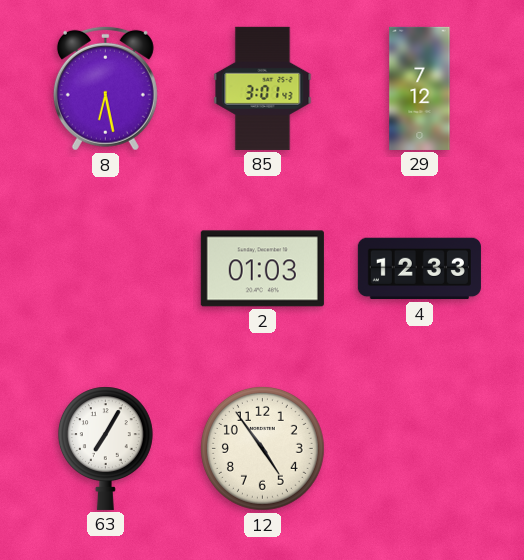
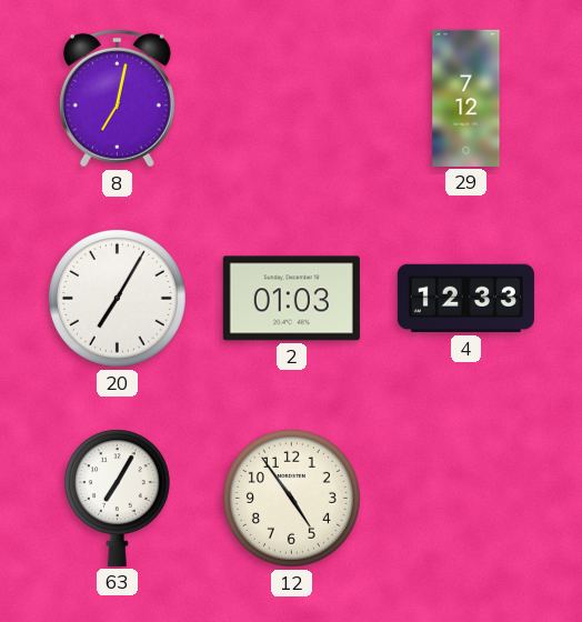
8: 6:28 -> 7:02 (117, 98)
85: 3:01 -> none (263, 88)
20: none -> 7:05 (117, 298)
